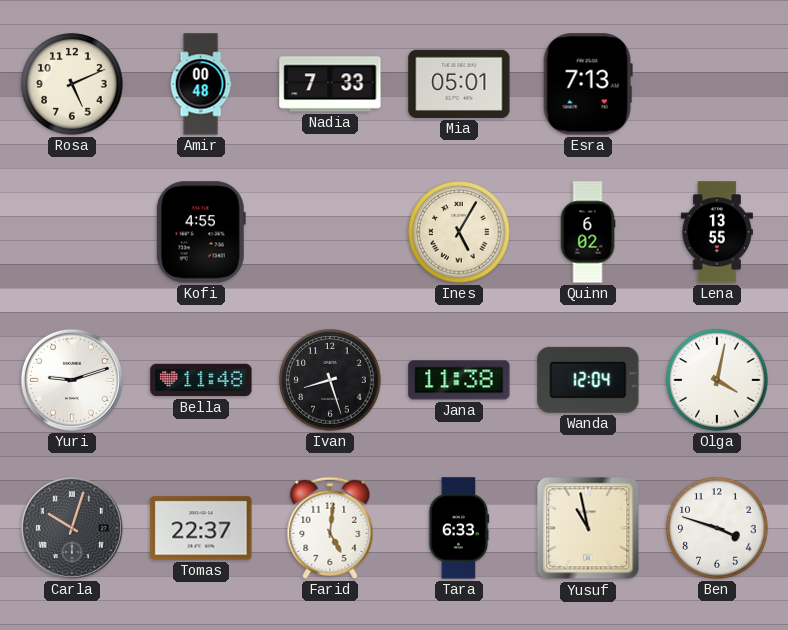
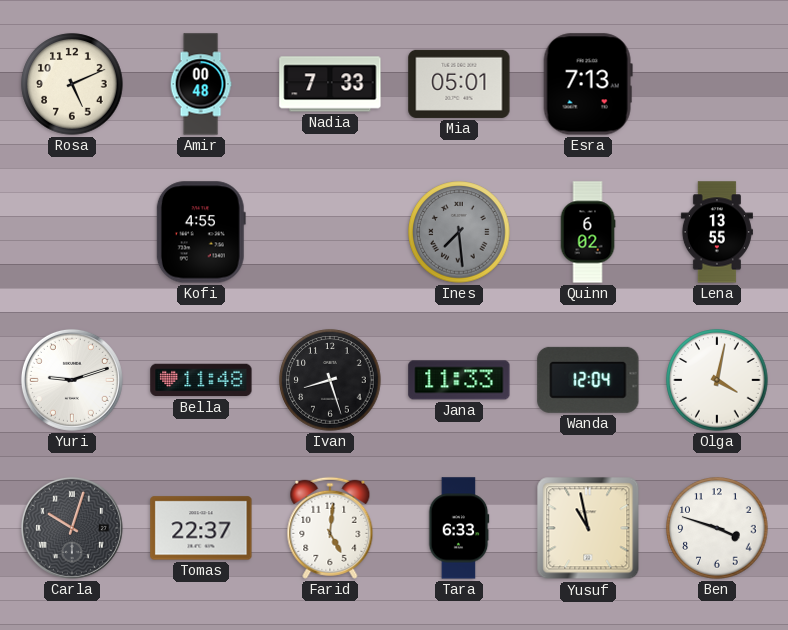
Ines: 5:05 -> 7:29 (459, 232)
Ines dial: cream -> grey (459, 232)
Jana: 11:38 -> 11:33 (459, 380)
